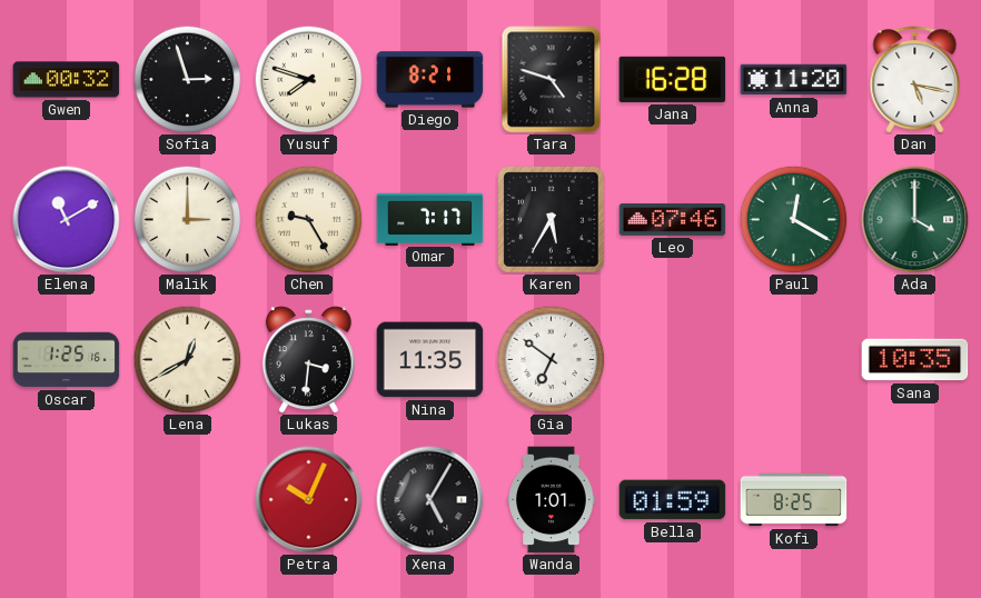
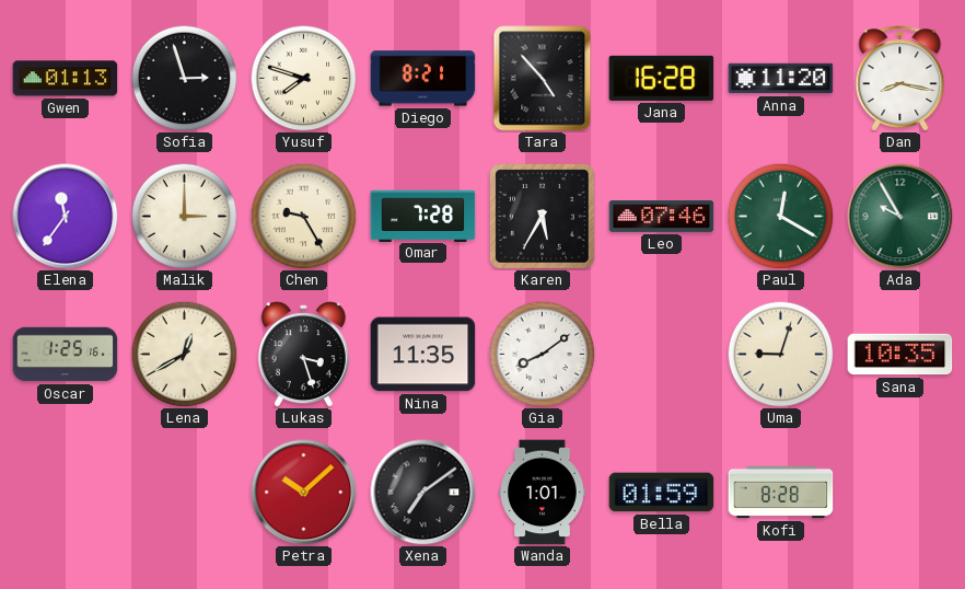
Gwen: 00:32 -> 01:13 (66, 79)
Tara: 4:48 -> 4:53 (543, 79)
Dan: 5:17 -> 8:17 (900, 79)
Elena: 11:10 -> 11:36 (66, 217)
Omar: 7:17 -> 7:28 (423, 216)
Ada: 4:00 -> 9:55 (900, 217)
Lukas: 3:31 -> 3:27 (303, 355)
Gia: 6:51 -> 8:09 (542, 354)
Uma: none -> 9:03 (780, 354)
Petra: 10:04 -> 10:08 (304, 493)
Xena: 5:05 -> 7:09 (423, 493)
Kofi: 8:25 -> 8:28 (781, 493)
